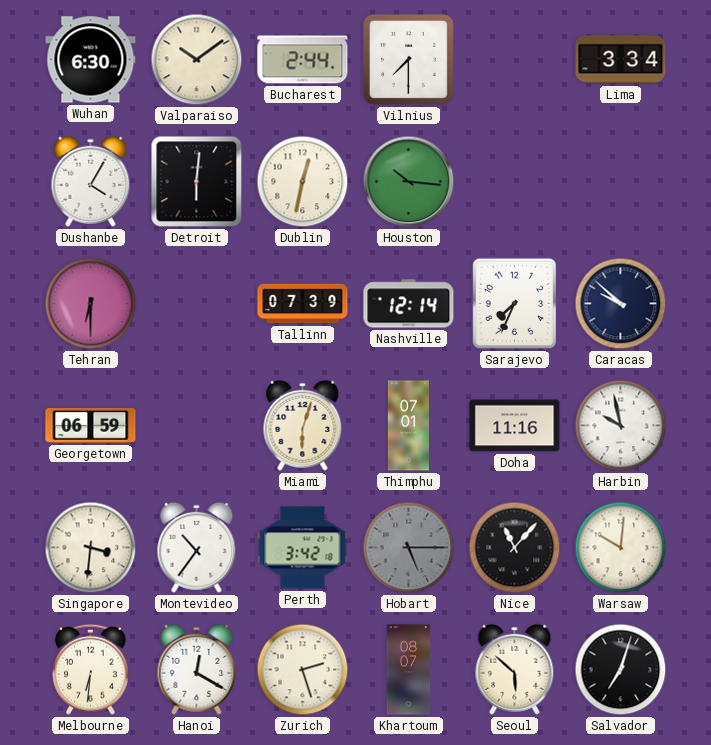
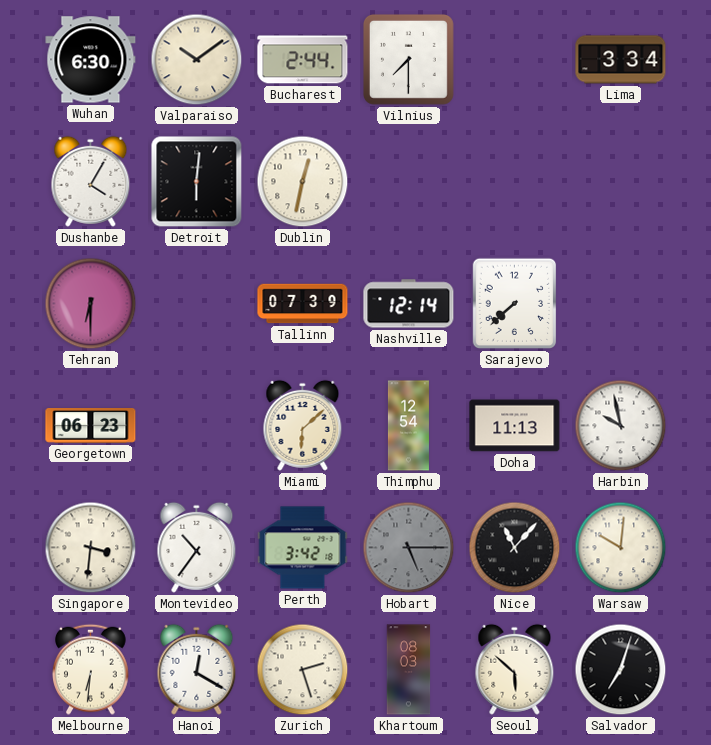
Houston: 10:16 -> none (409, 182)
Sarajevo: 7:34 -> 7:38 (515, 304)
Caracas: 9:52 -> none (621, 304)
Georgetown: 06:59 -> 06:23 (91, 426)
Miami: 6:03 -> 6:08 (303, 425)
Thimphu: 07:01 -> 12:54 (408, 426)
Doha: 11:16 -> 11:13 (515, 426)
Khartoum: 08:07 -> 08:03 (409, 670)
